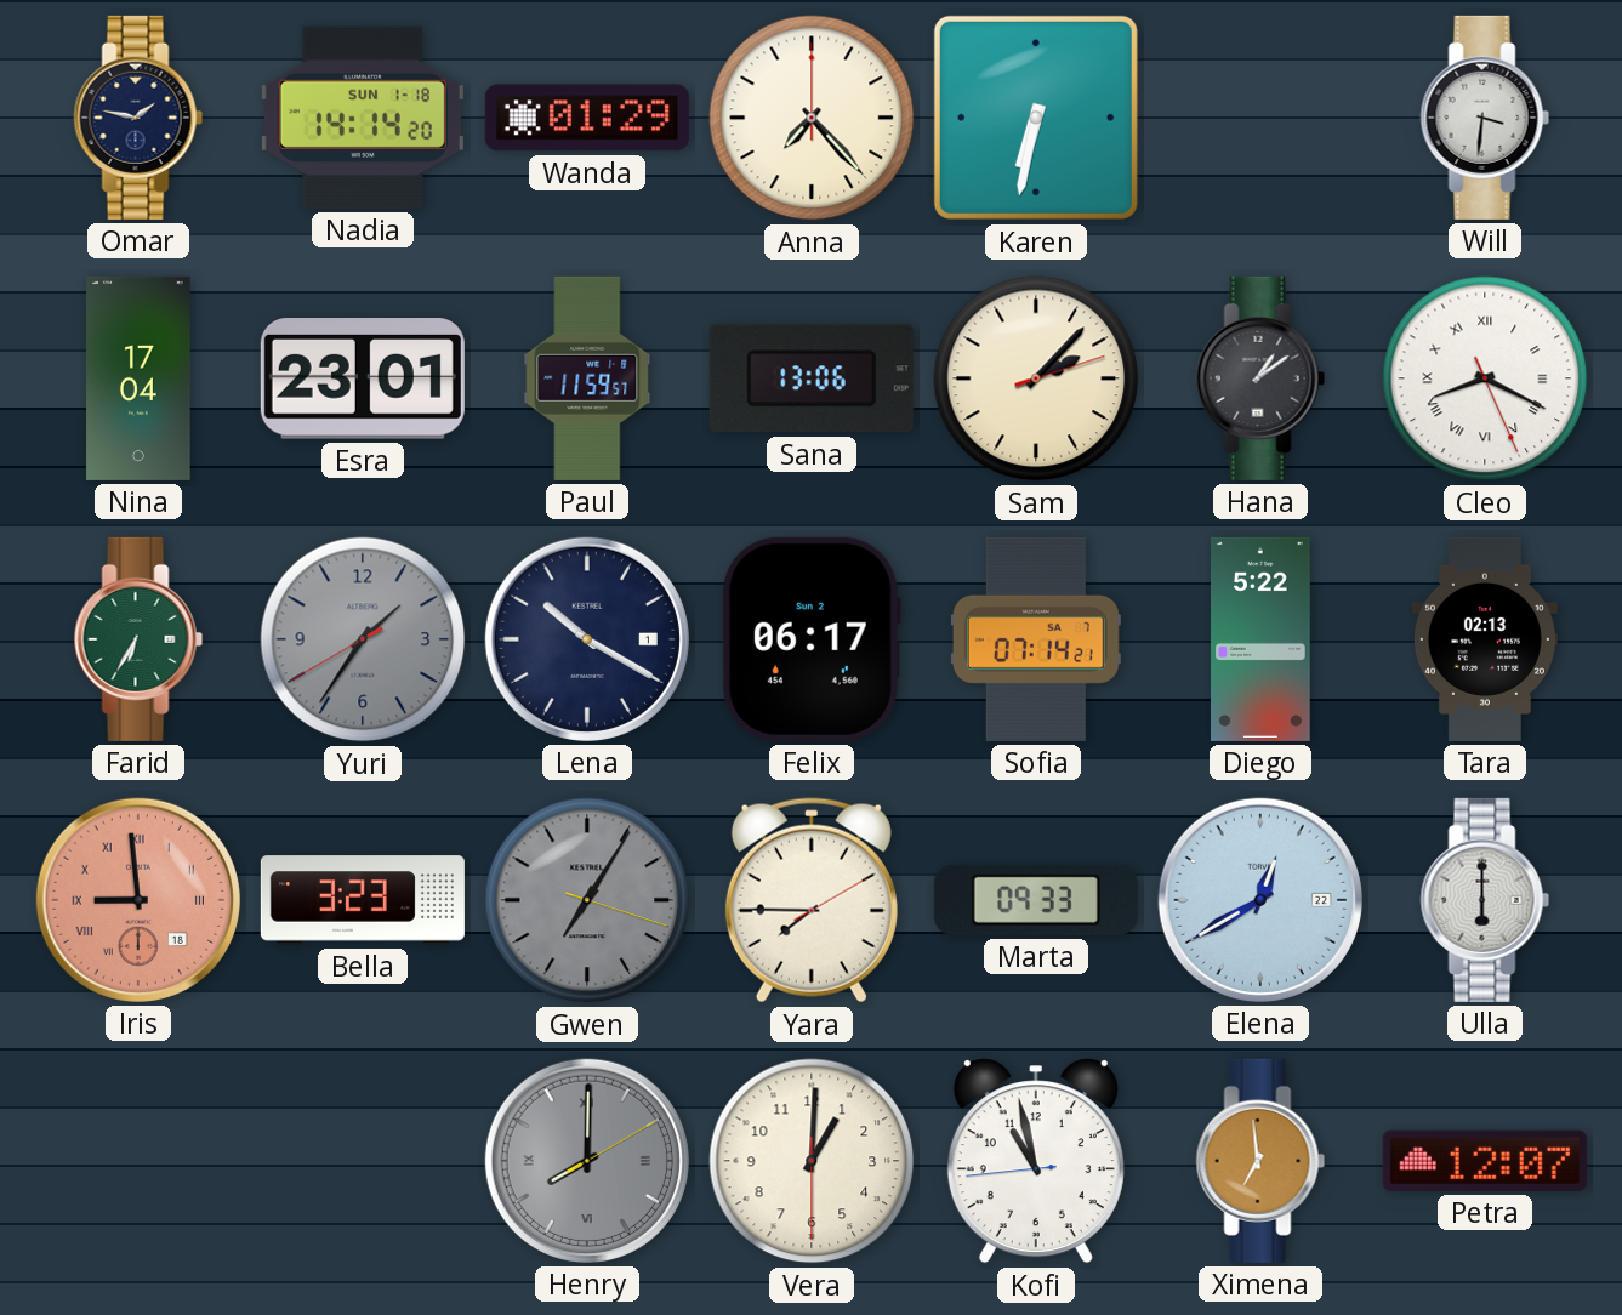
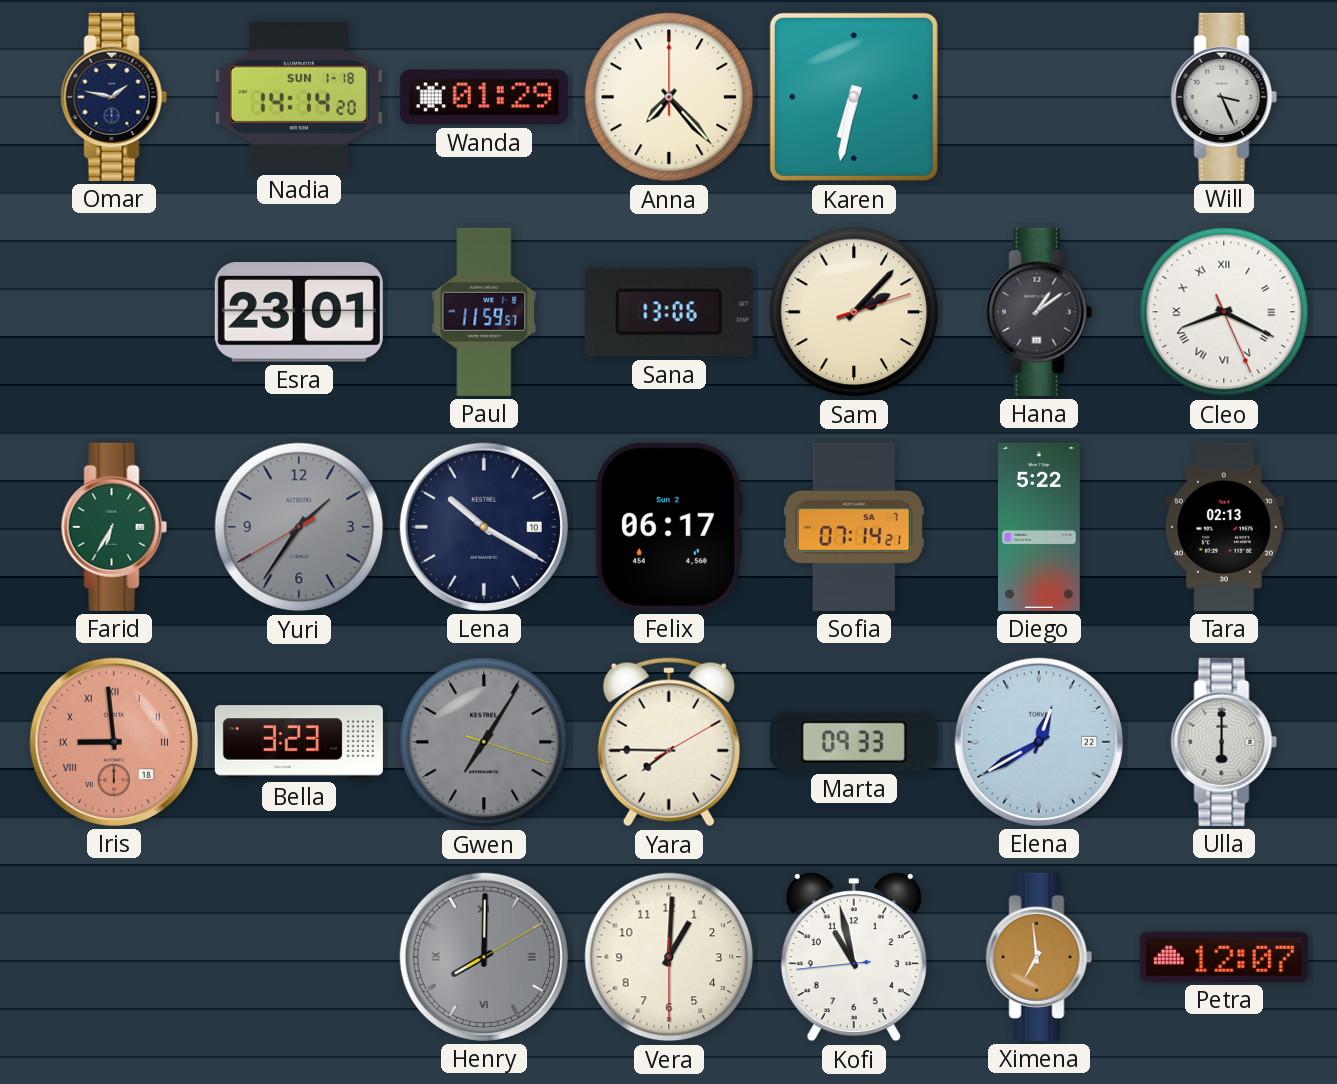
Will: 3:31 -> 3:26 (1224, 97)
Nina: 17:04 -> none (138, 378)
Lena date: 1 -> 10 (484, 527)
